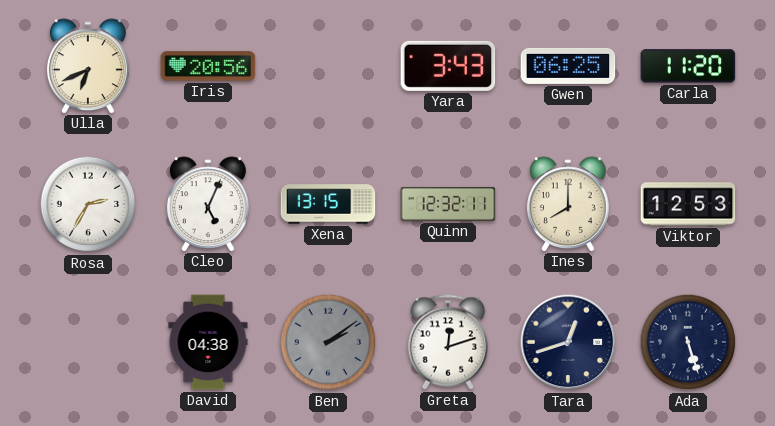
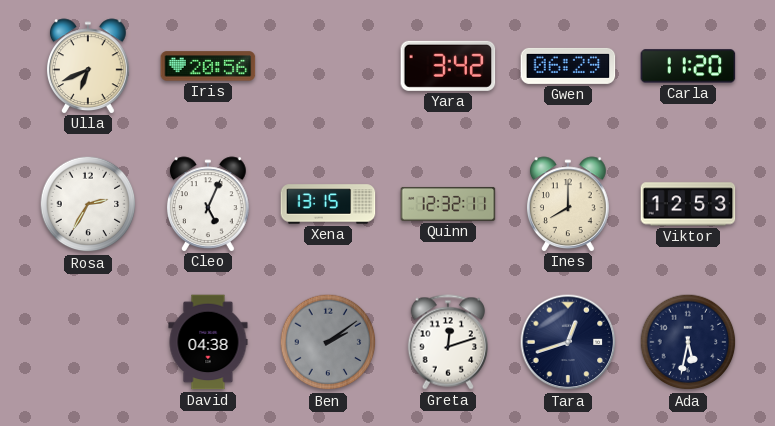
Yara: 3:43 -> 3:42 (448, 66)
Gwen: 06:25 -> 06:29 (568, 66)
Ada: 5:27 -> 5:32 (688, 342)
